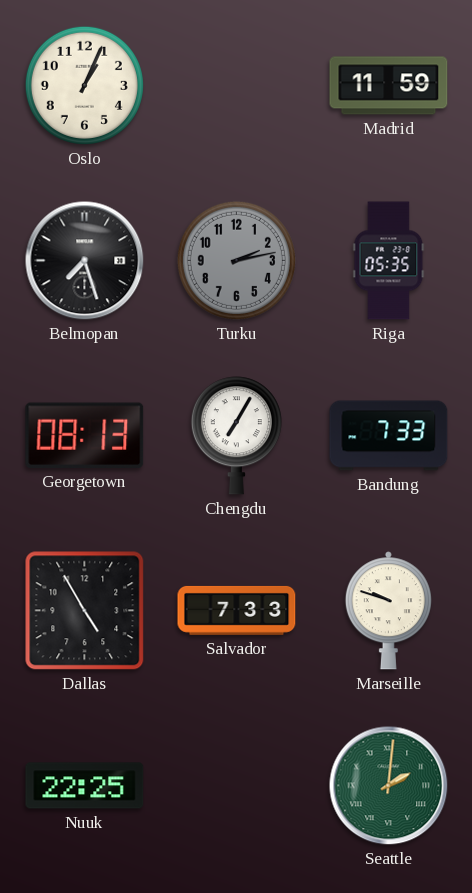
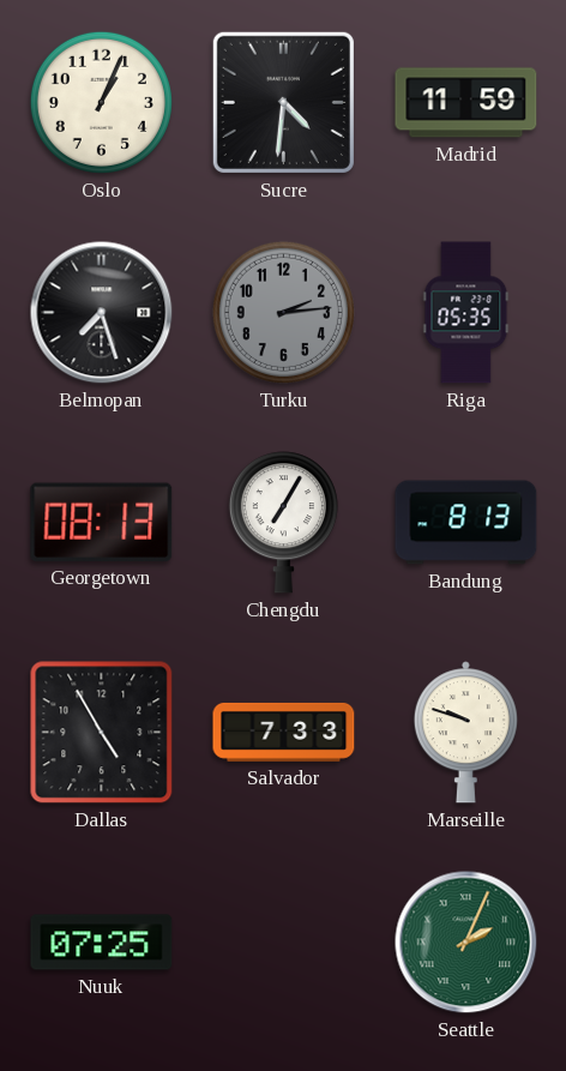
Sucre: none -> 4:31 (283, 102)
Turku: 2:13 -> 2:14 (283, 312)
Bandung: 7:33 -> 8:13 (466, 523)
Nuuk: 22:25 -> 07:25 (102, 943)
Seattle: 2:01 -> 2:04 (466, 943)
